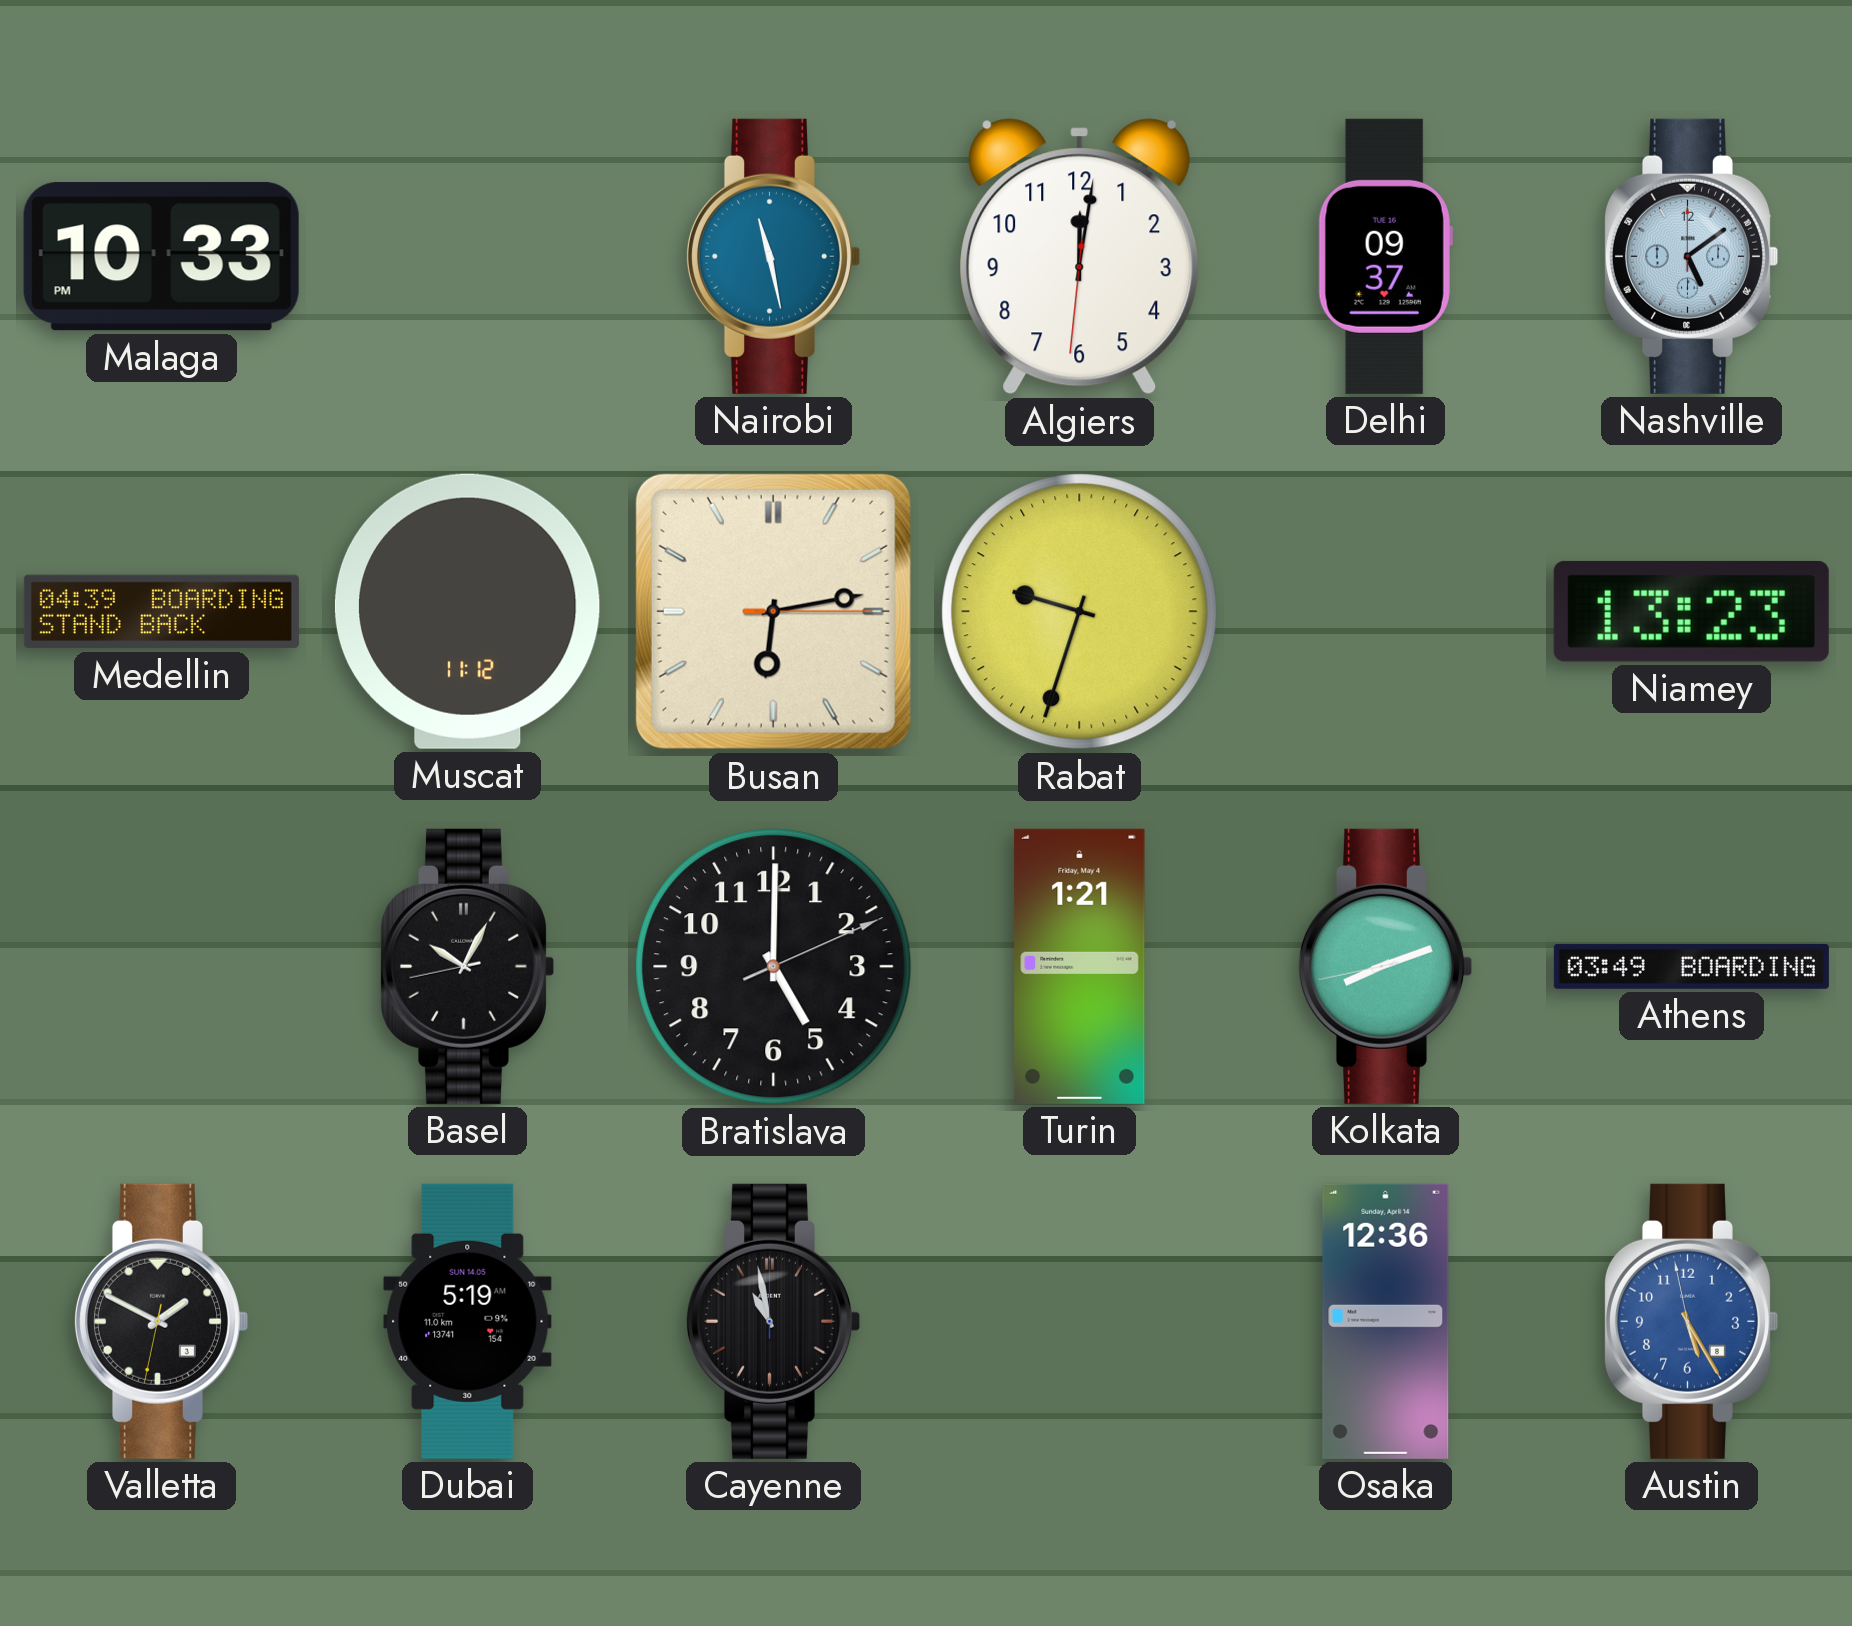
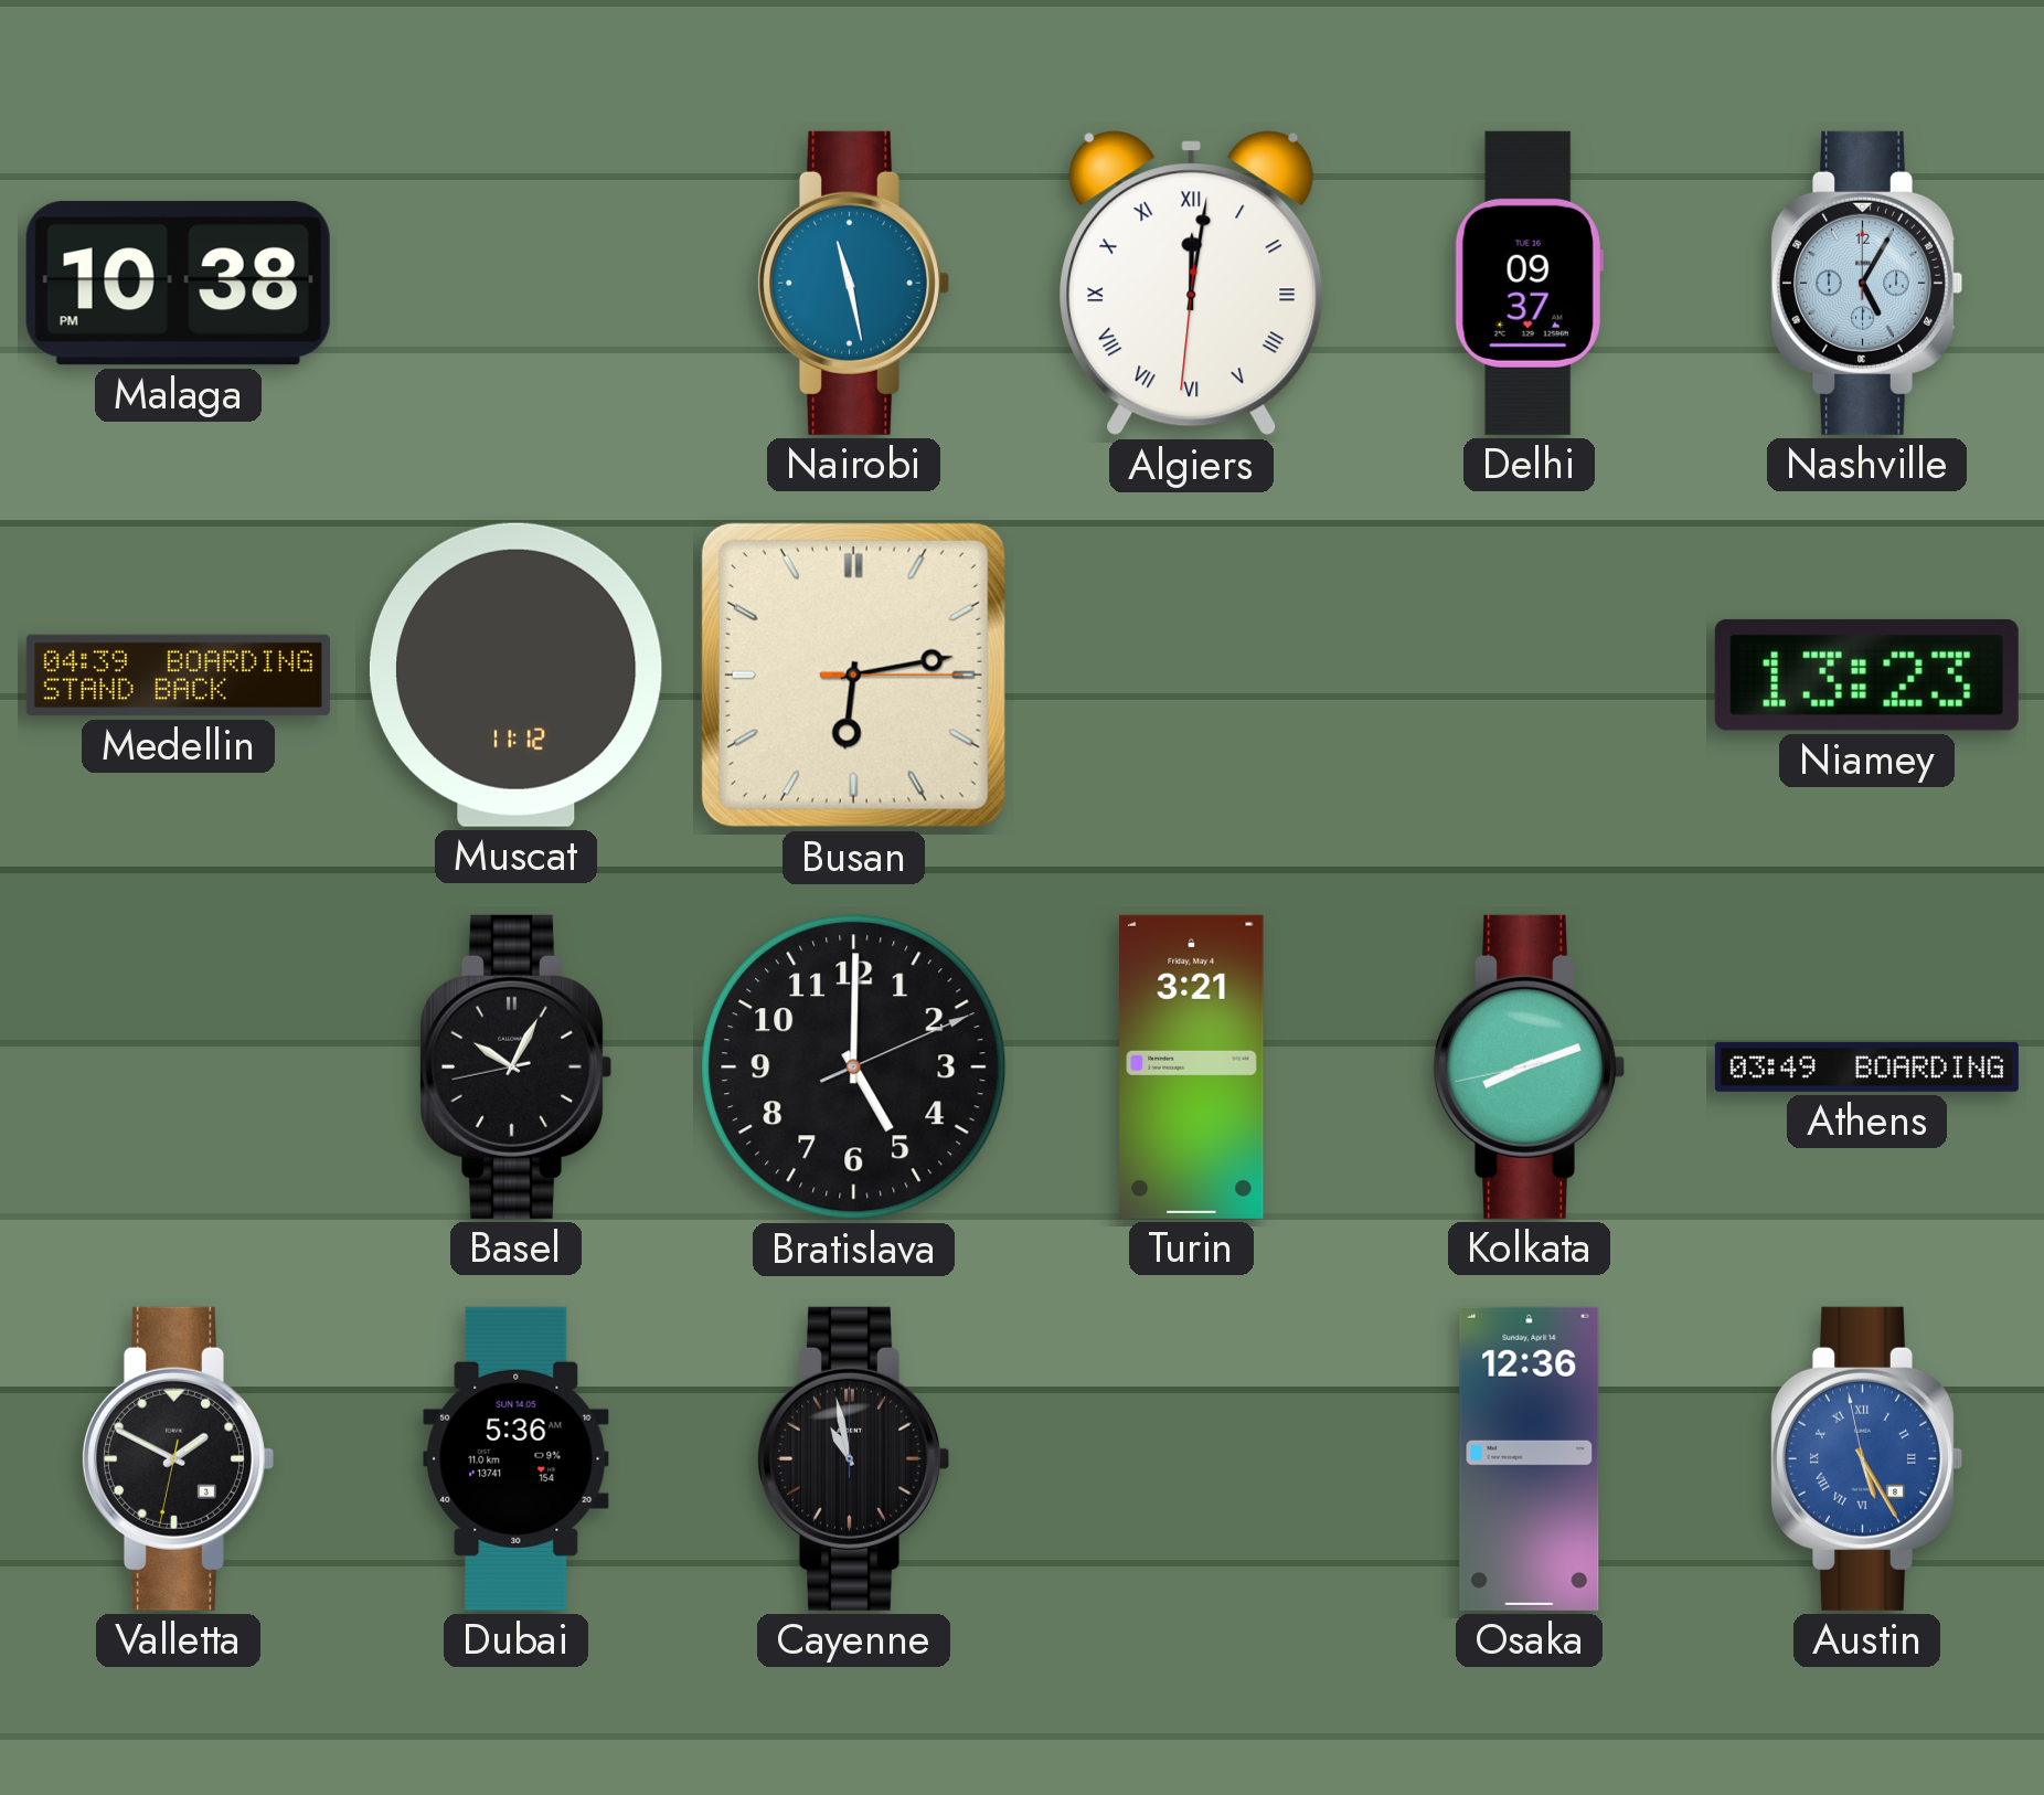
Malaga: 10:33 -> 10:38 (178, 284)
Algiers numerals: Arabic -> Roman (1192, 284)
Nashville: 5:09 -> 5:05 (1866, 283)
Rabat: 9:33 -> none (1080, 612)
Turin: 1:21 -> 3:21 (1192, 1066)
Dubai: 5:19 -> 5:36 (517, 1458)
Austin numerals: Arabic -> Roman (1866, 1458)
